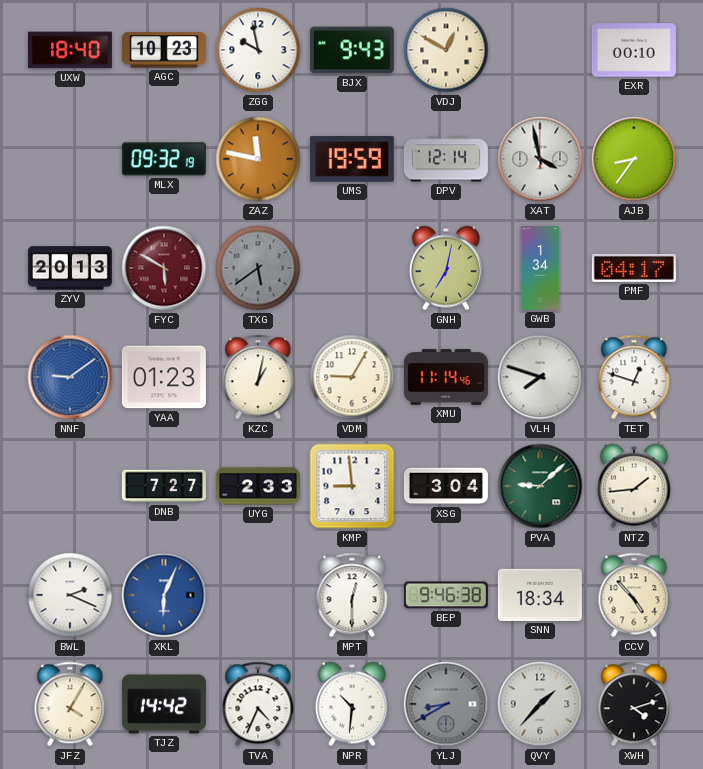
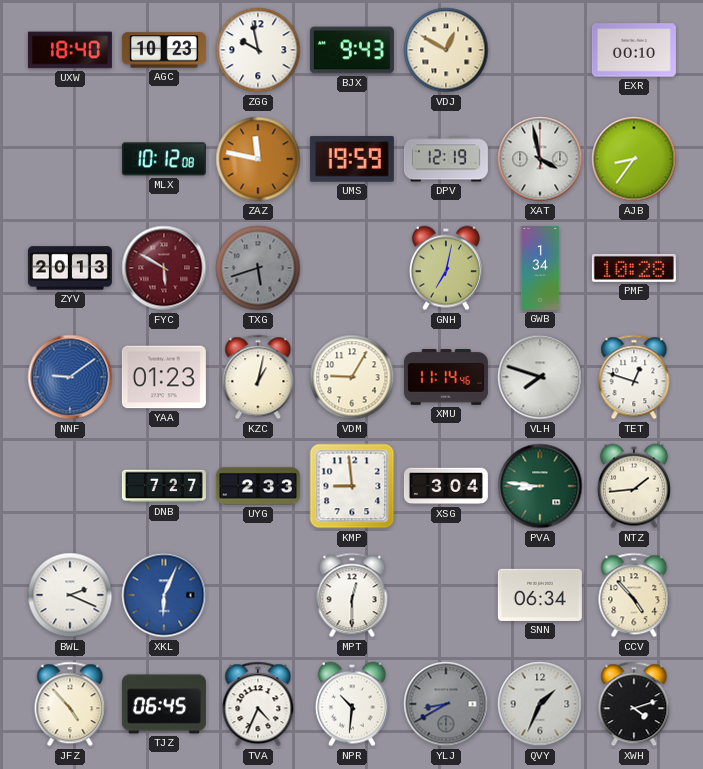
MLX: 09:32 -> 10:12 (164, 159)
DPV: 12:14 -> 12:19 (446, 159)
TXG: 5:39 -> 5:42 (258, 268)
PMF: 04:17 -> 10:28 (634, 268)
PVA: 9:08 -> 8:46 (540, 486)
BEP: 9:46 -> none (446, 595)
SNN: 18:34 -> 06:34 (540, 595)
JFZ: 4:05 -> 4:53 (70, 704)
TJZ: 14:42 -> 06:45 (164, 704)
QVY: 1:37 -> 1:34 (540, 704)
